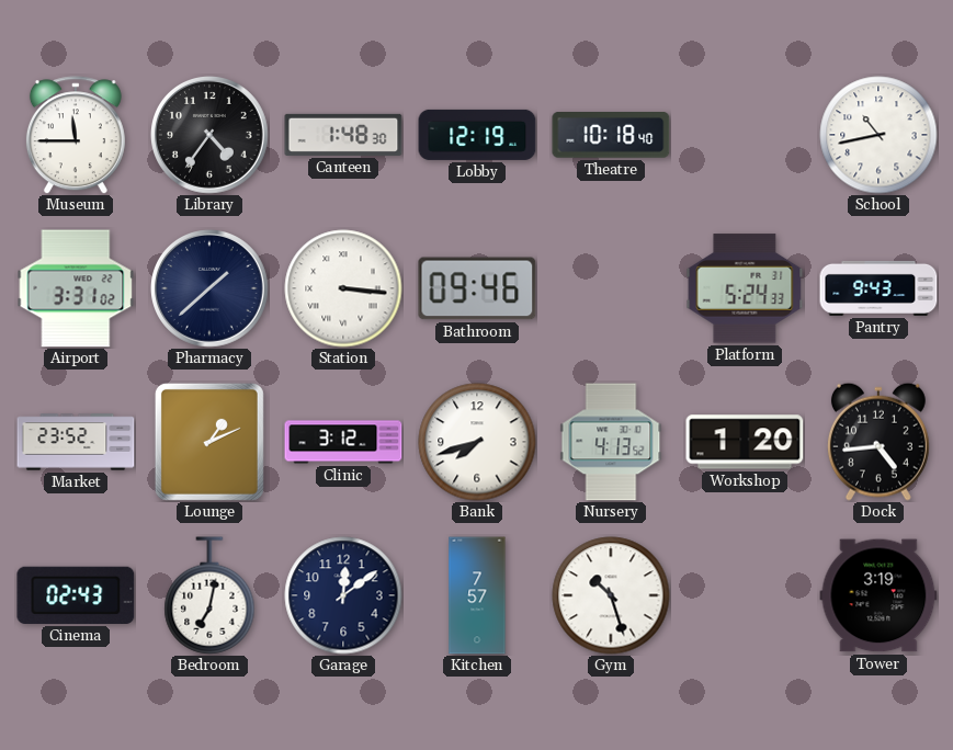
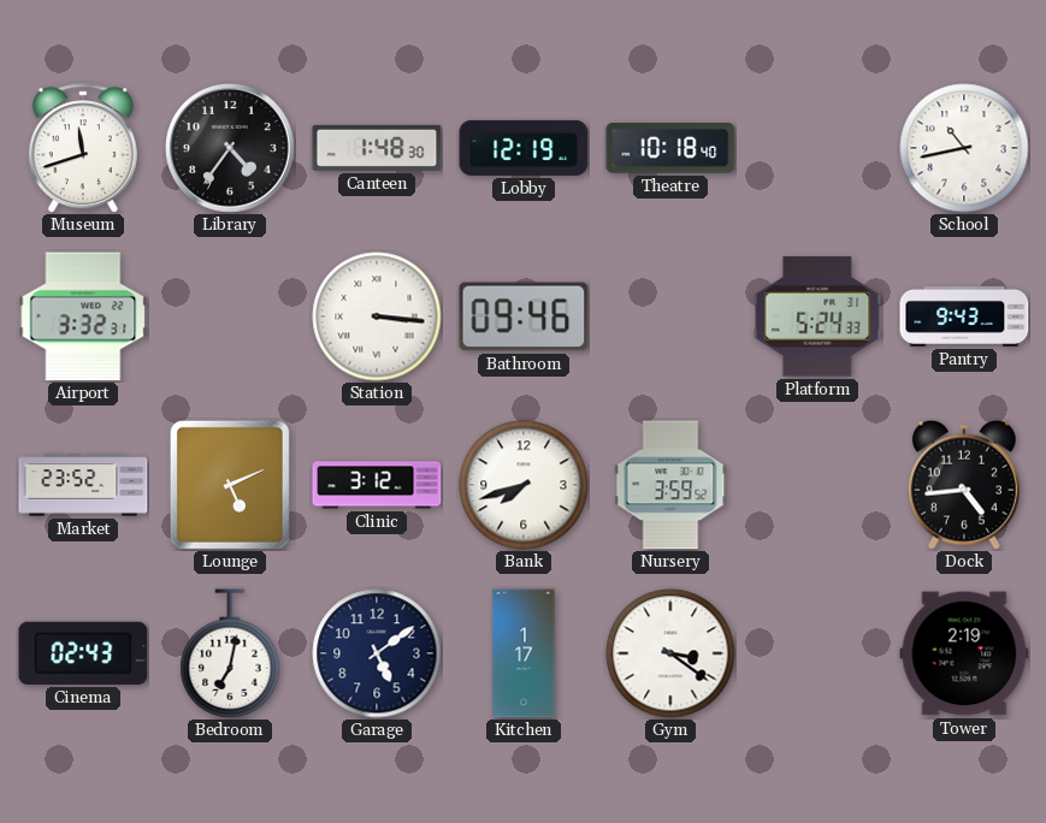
Museum: 11:45 -> 11:42 (83, 148)
Airport: 3:31 -> 3:32 (83, 316)
Pharmacy: 1:38 -> none (211, 289)
Lounge: 1:11 -> 5:11 (230, 485)
Nursery: 4:13 -> 3:59 (670, 485)
Workshop: 1:20 -> none (745, 442)
Garage: 12:09 -> 5:09 (377, 653)
Kitchen: 7:57 -> 1:17 (524, 653)
Gym: 10:27 -> 3:21 (670, 653)
Tower: 3:19 -> 2:19 (964, 653)
